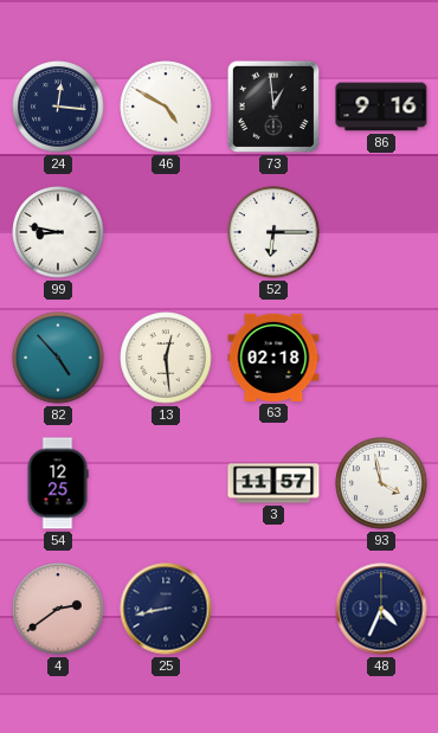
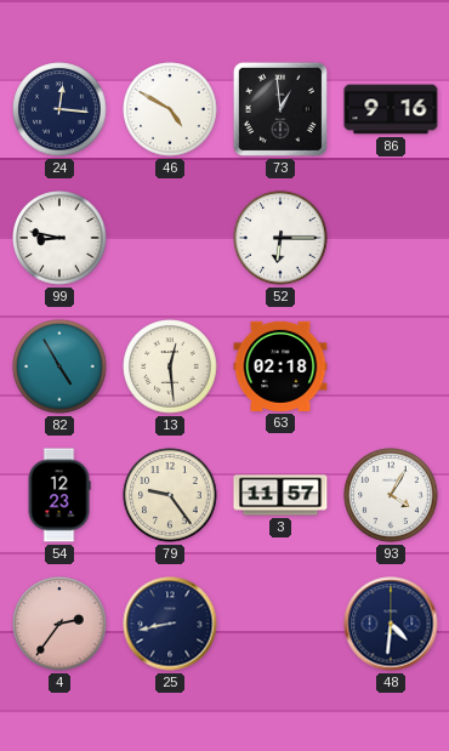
82: 4:53 -> 4:55 (59, 366)
54: 12:25 -> 12:23 (59, 495)
79: none -> 9:24 (170, 495)
93: 3:58 -> 4:05 (391, 495)
4: 2:39 -> 2:36 (59, 624)
48: 4:34 -> 4:31 (391, 624)
